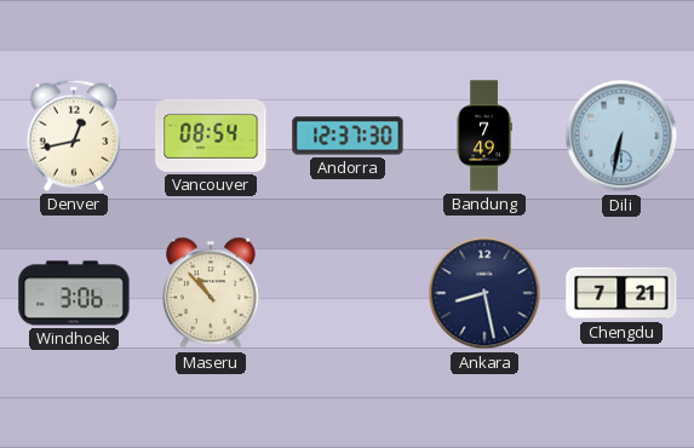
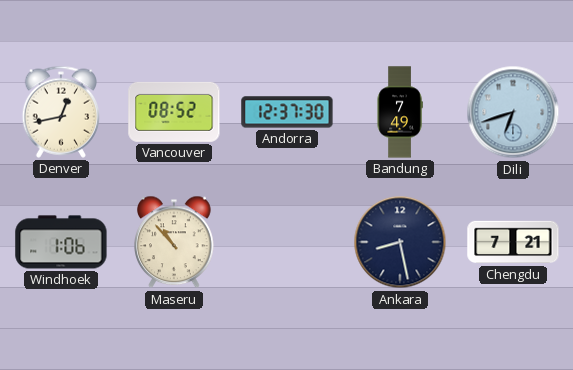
Vancouver: 08:54 -> 08:52 (174, 112)
Dili: 6:32 -> 6:42 (513, 112)
Windhoek: 3:06 -> 1:06 (61, 242)
